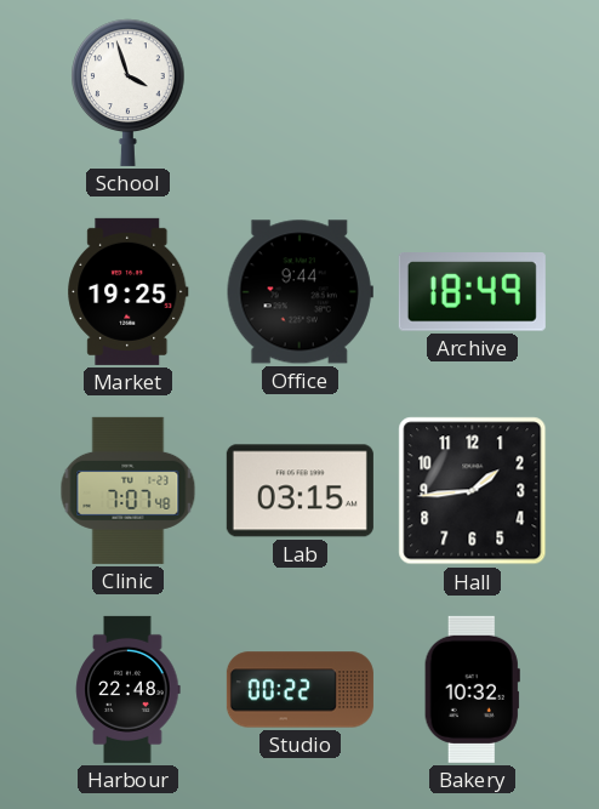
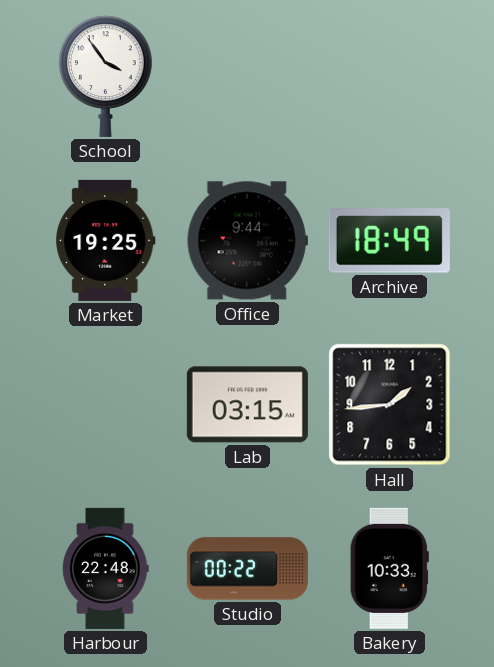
School: 3:57 -> 3:54 (106, 76)
Clinic: 7:07 -> none (129, 490)
Bakery: 10:32 -> 10:33 (389, 568)
